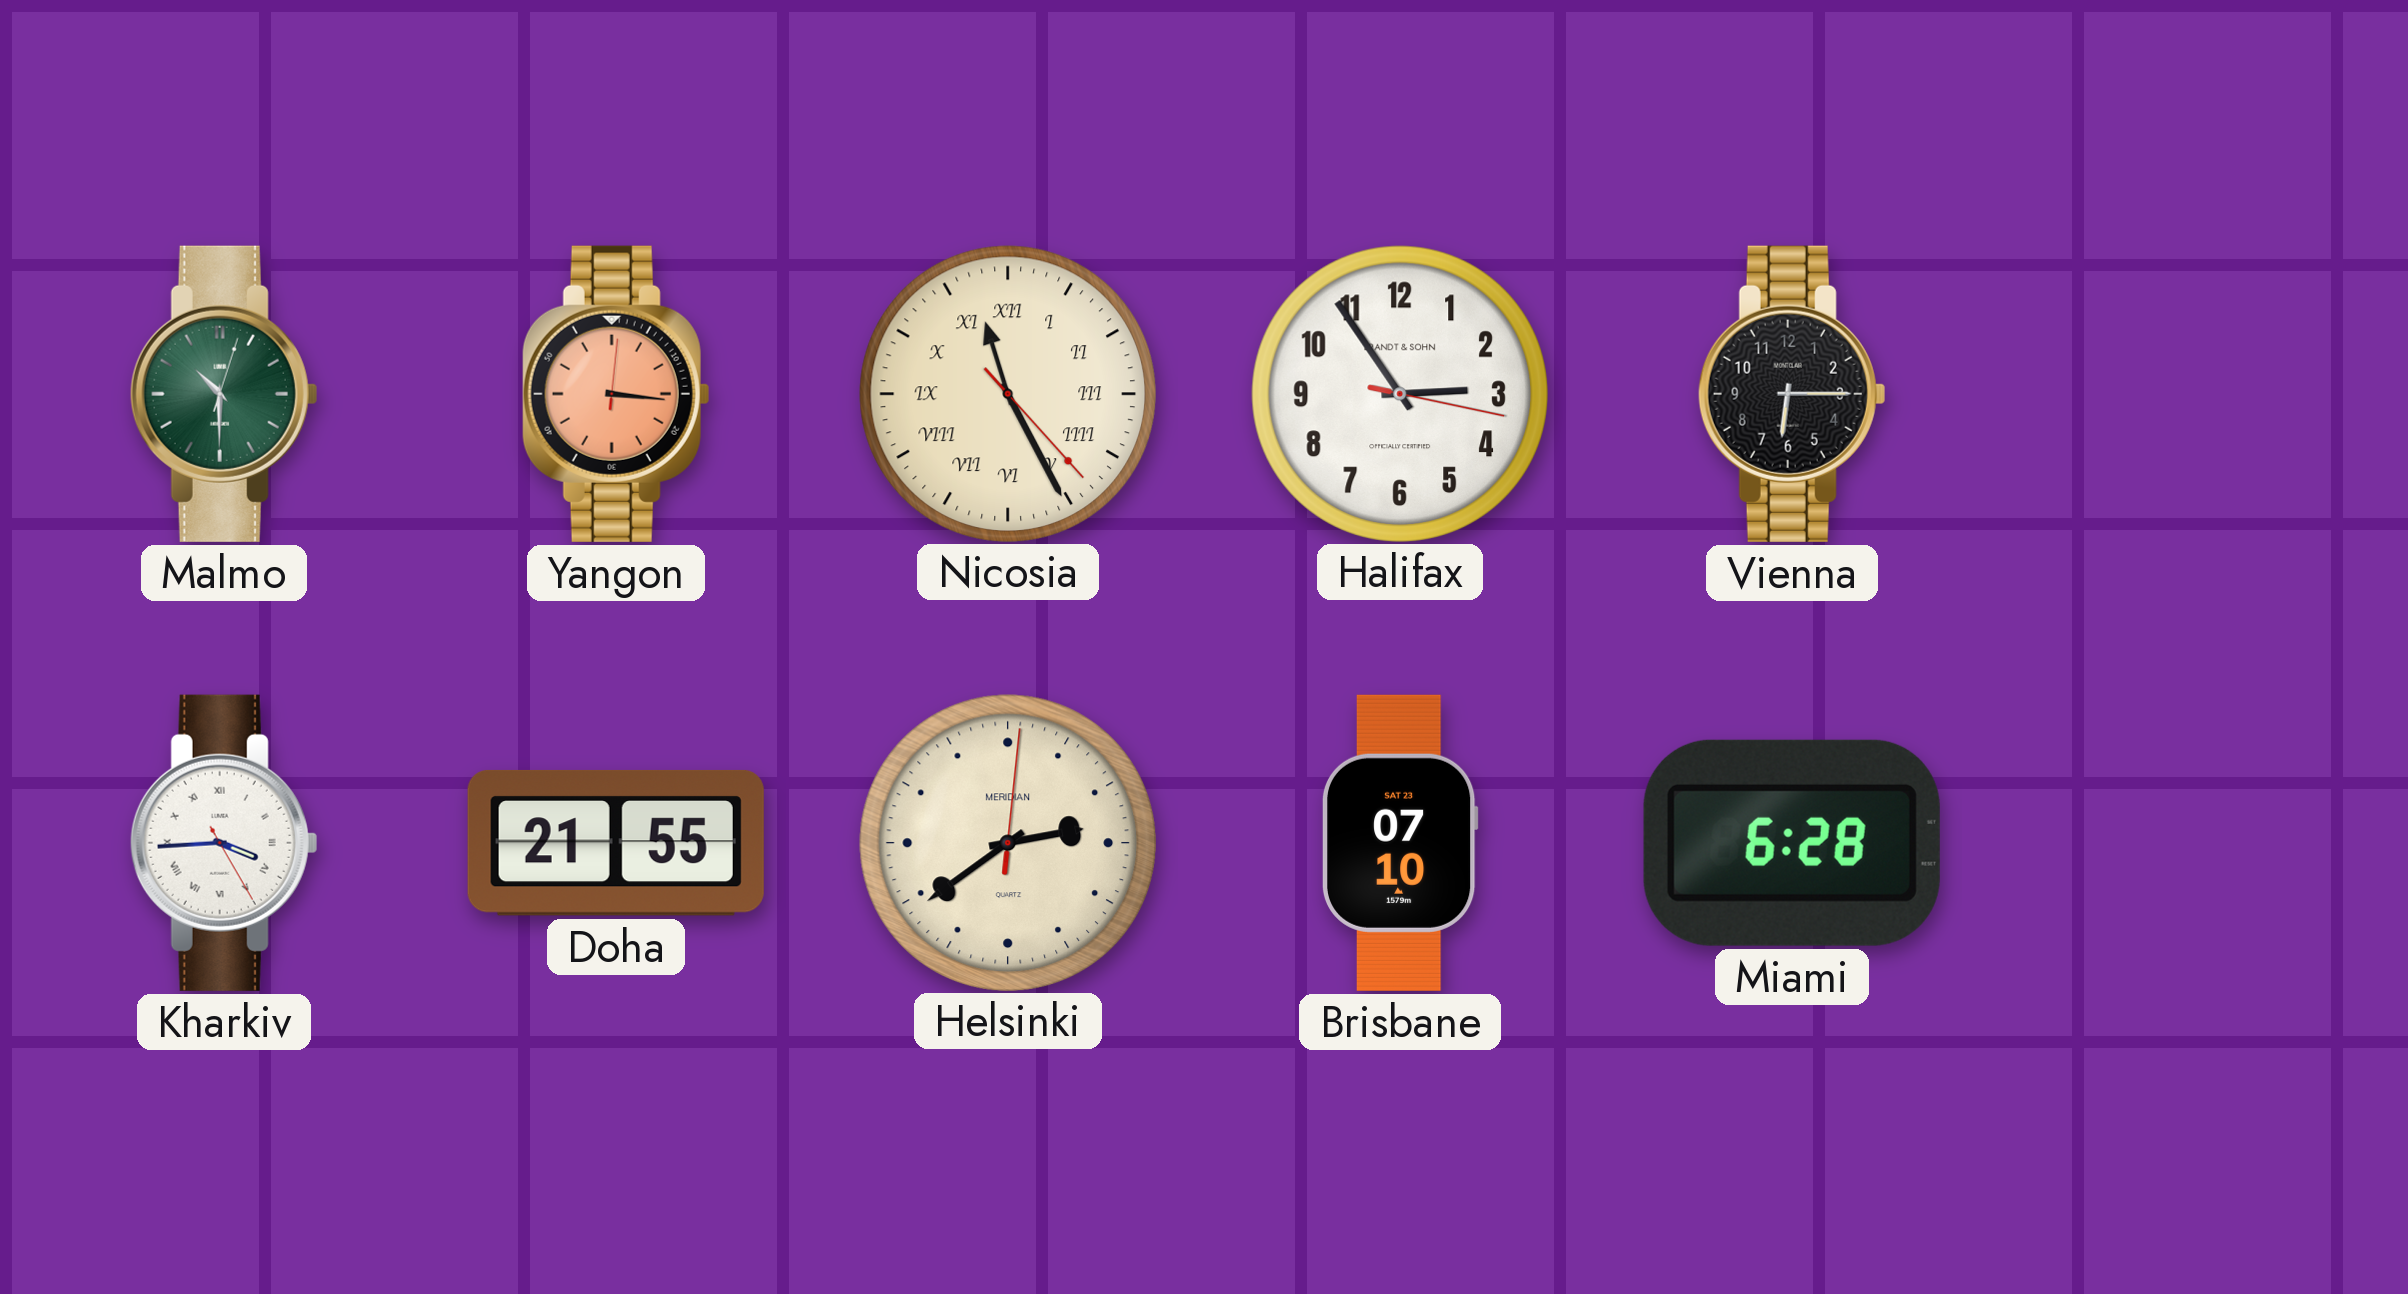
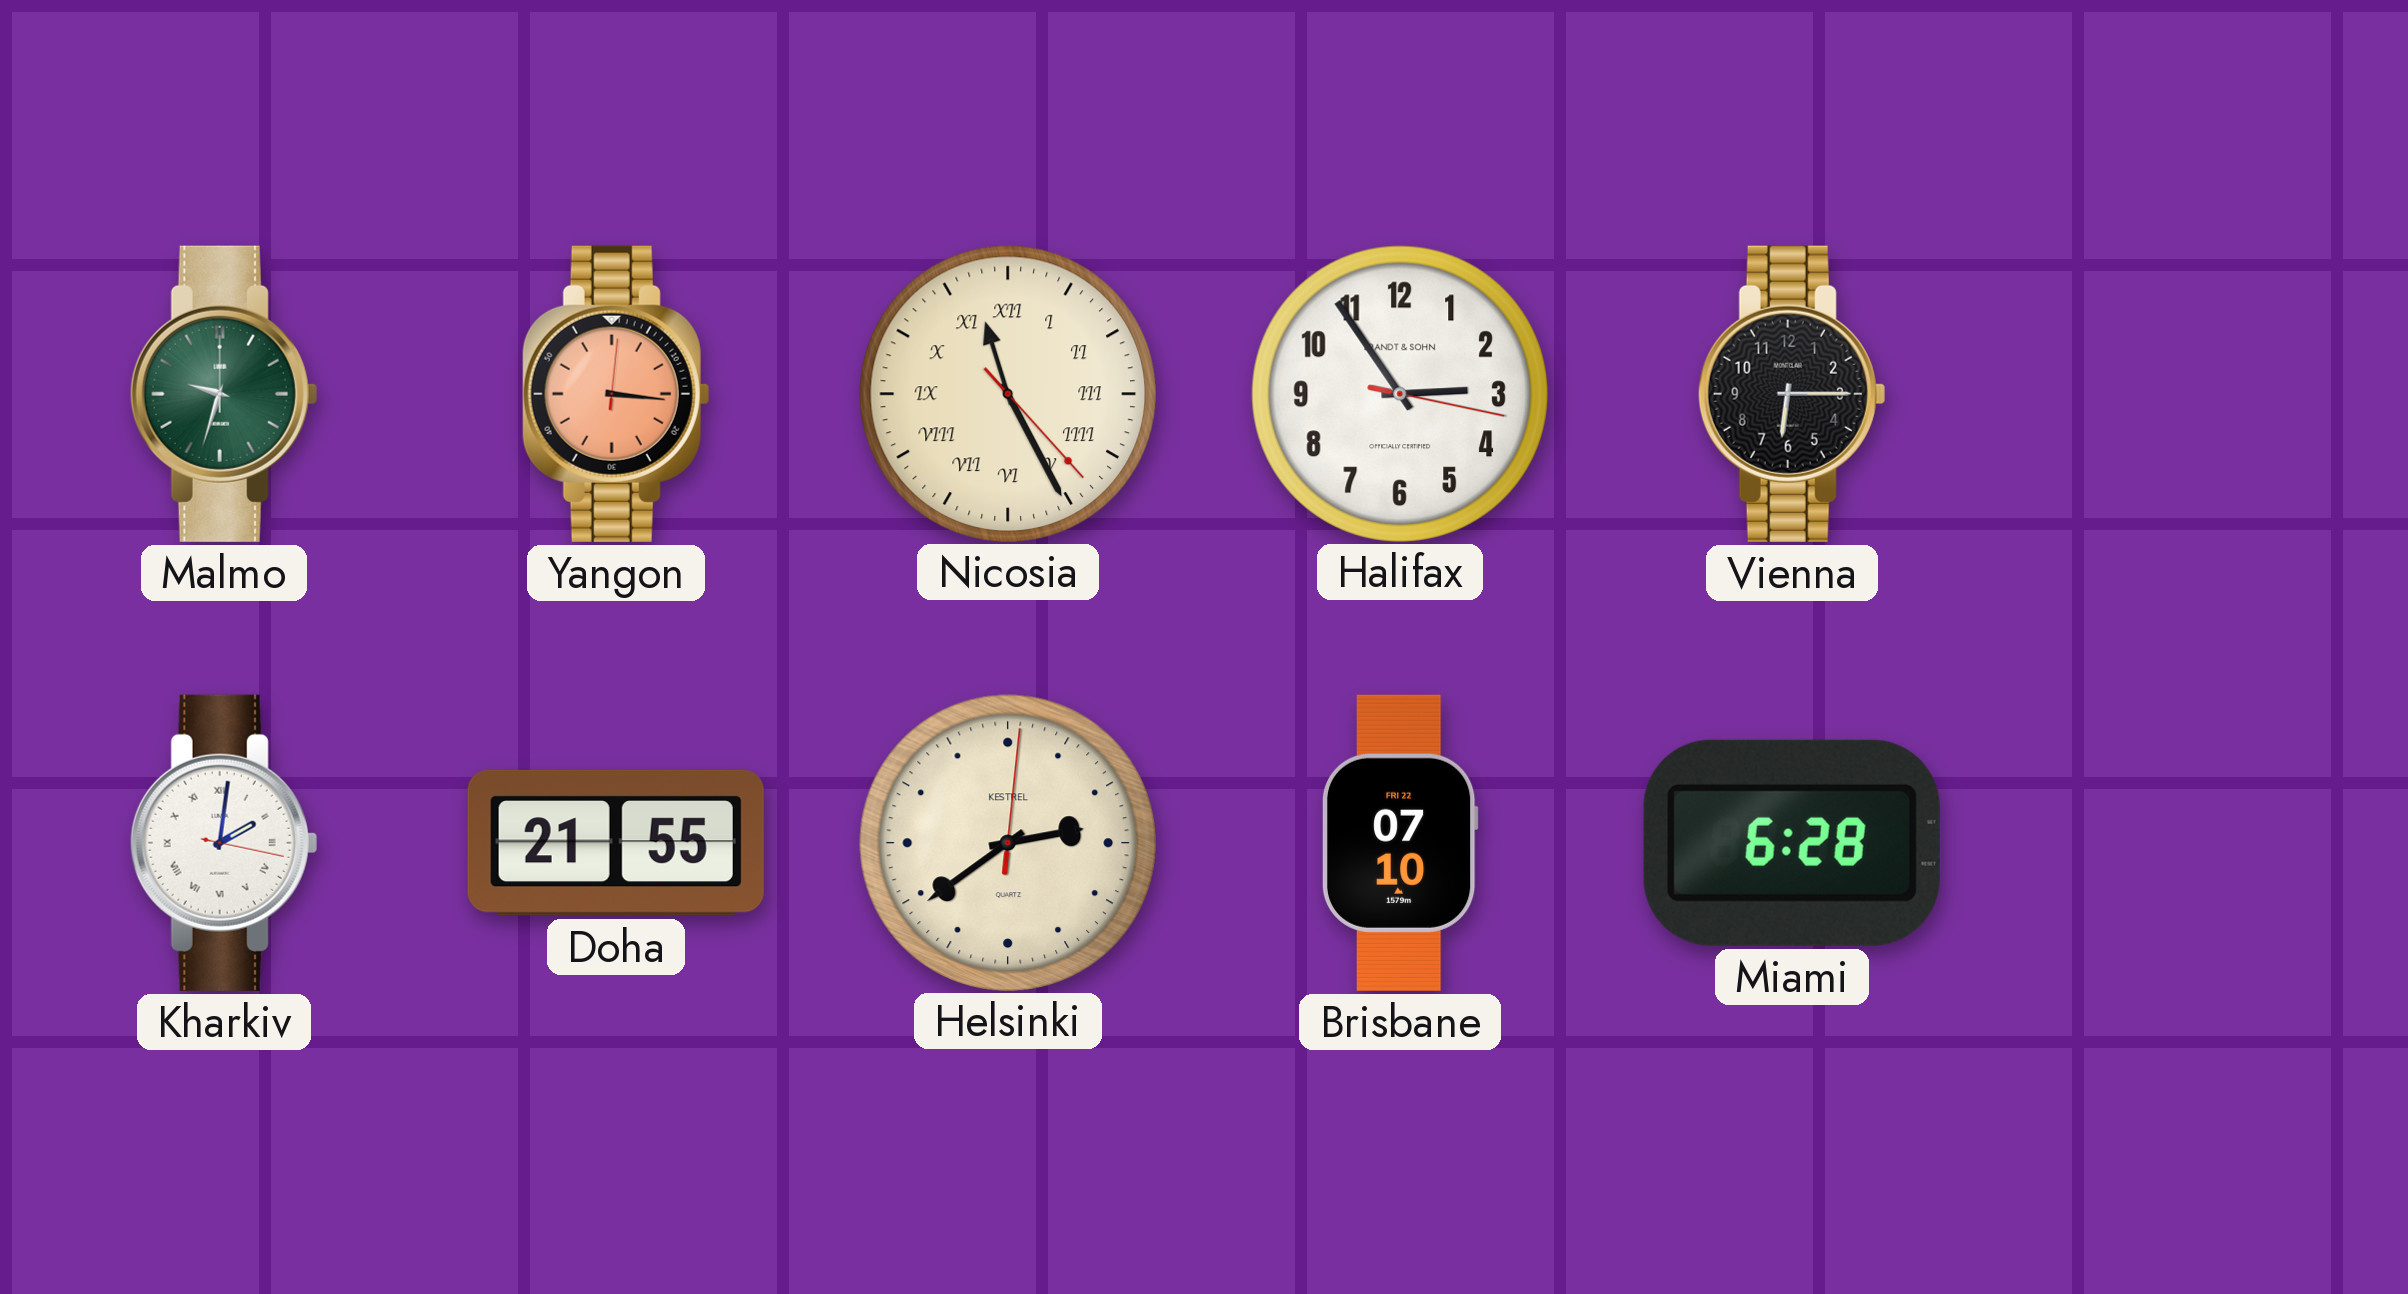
Malmo: 10:30 -> 9:33 (224, 394)
Kharkiv: 3:44 -> 2:01 (224, 843)
Helsinki brand: MERIDIAN -> KESTREL (1007, 842)
Brisbane date: SAT 23 -> FRI 22 (1400, 843)
